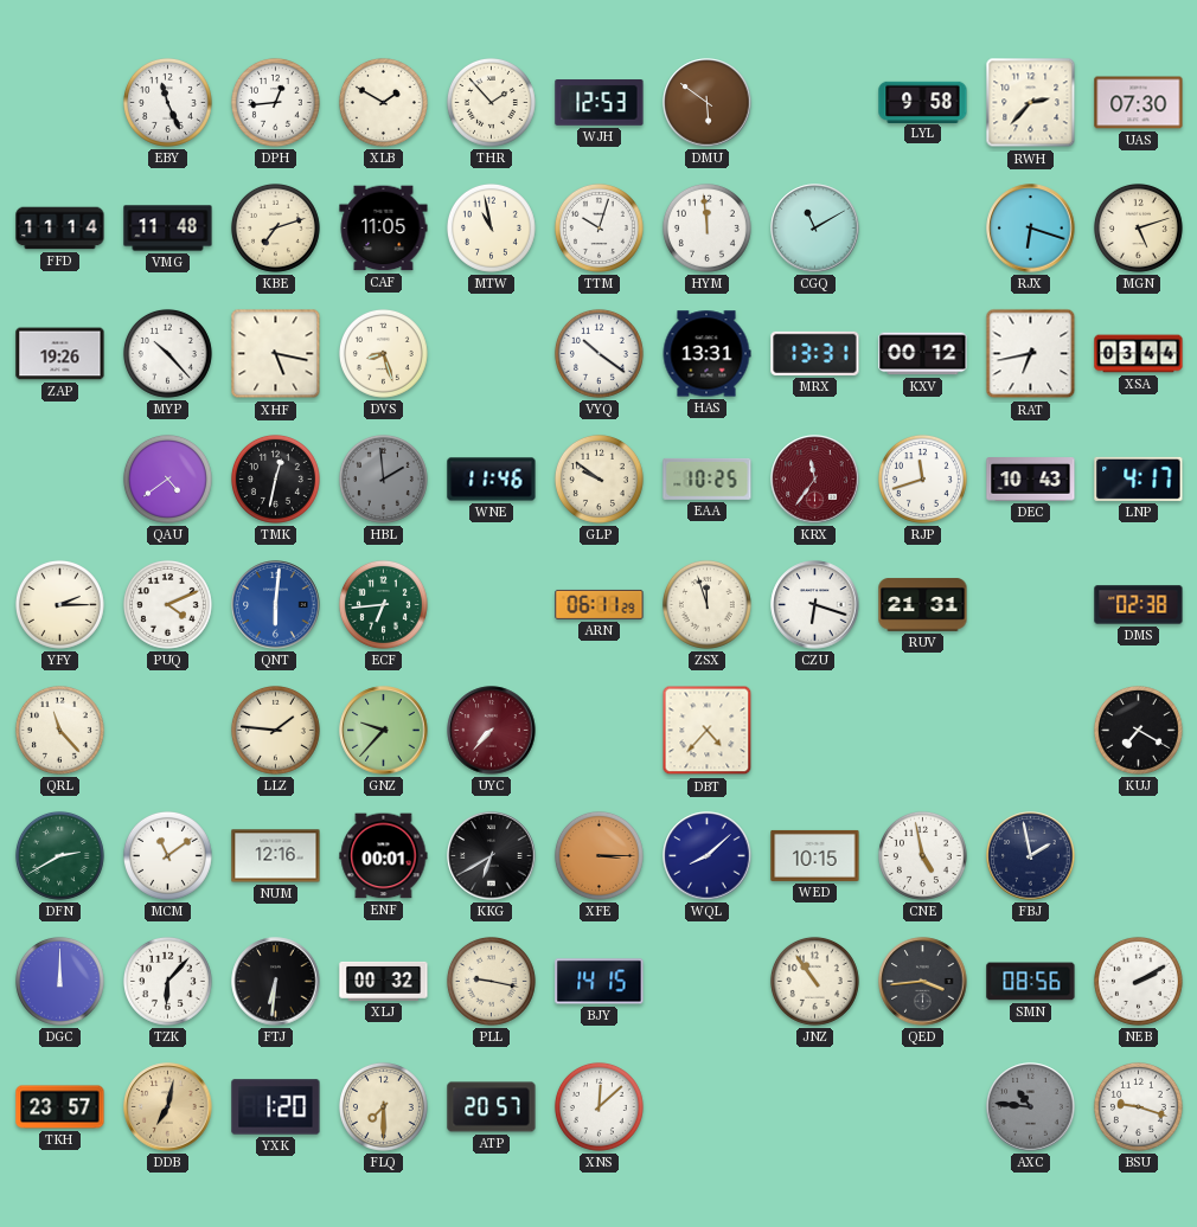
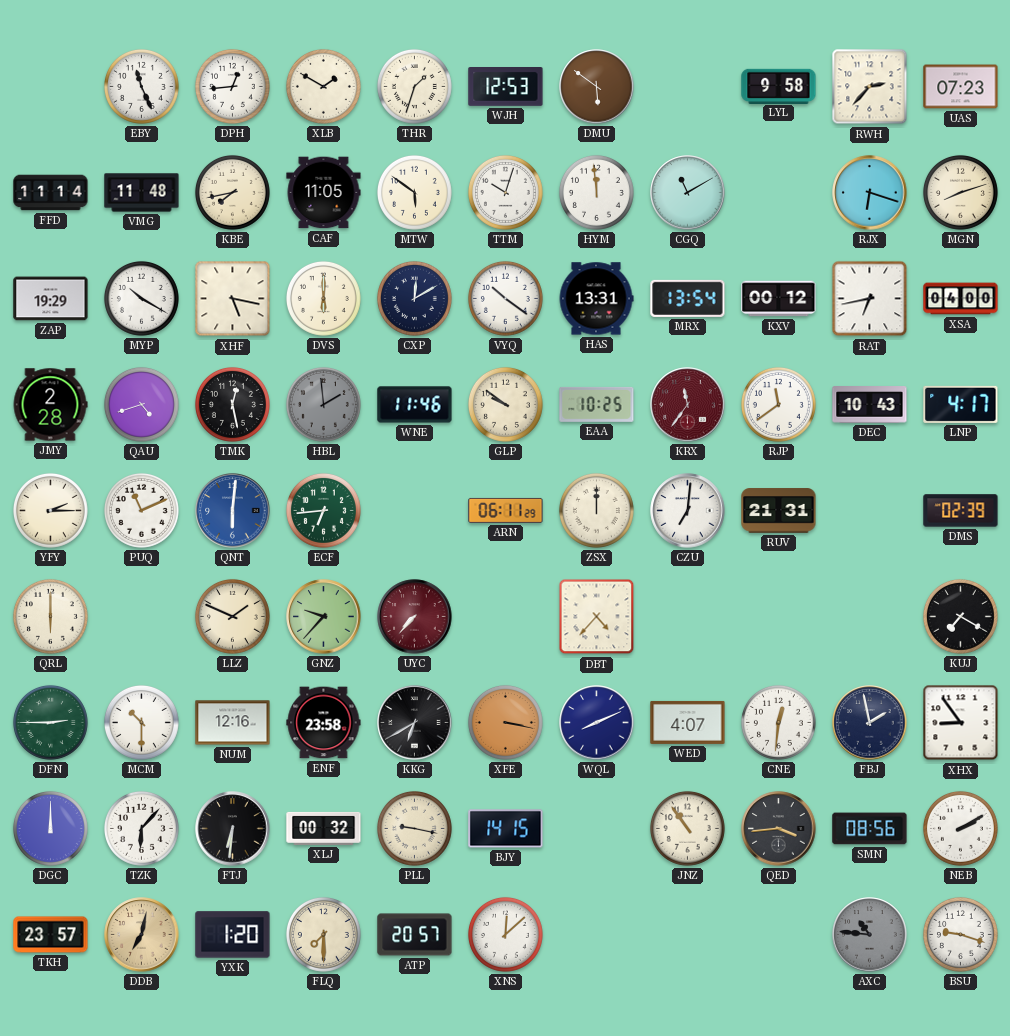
THR: 1:53 -> 1:33 (414, 86)
UAS: 07:30 -> 07:23 (961, 87)
KBE: 7:12 -> 7:43 (232, 192)
MTW: 10:58 -> 5:51 (414, 192)
MGN: 5:12 -> 8:12 (960, 192)
ZAP: 19:26 -> 19:29 (51, 299)
MYP: 10:23 -> 10:20 (141, 298)
DVS: 8:27 -> 6:00 (323, 298)
CXP: none -> 12:10 (414, 298)
MRX: 13:31 -> 13:54 (688, 298)
XSA: 03:44 -> 04:00 (961, 299)
JMY: none -> 2:28 (50, 405)
QAU: 4:39 -> 4:42 (141, 404)
TMK: 12:32 -> 12:28 (232, 404)
RJP: 11:42 -> 11:39 (778, 404)
PUQ: 4:11 -> 11:11 (141, 510)
ZSX: 11:57 -> 12:00 (596, 510)
CZU: 6:18 -> 7:01 (688, 511)
DMS: 02:38 -> 02:39 (961, 511)
QRL: 11:23 -> 6:00 (50, 616)
LLZ: 1:46 -> 1:49 (232, 616)
DFN: 2:40 -> 2:45 (50, 722)
MCM: 11:09 -> 10:30 (141, 722)
ENF: 00:01 -> 23:58 (324, 723)
XFE: 3:15 -> 3:17 (505, 722)
WQL: 8:08 -> 8:11 (597, 723)
WED: 10:15 -> 4:07 (688, 722)
CNE: 4:58 -> 12:31 (778, 722)
XHX: none -> 8:54 (961, 723)
